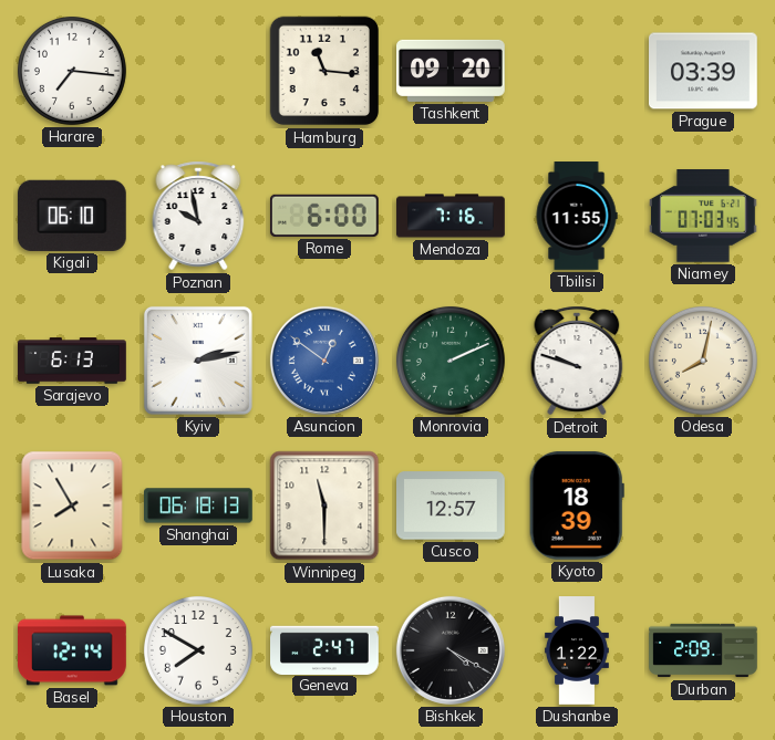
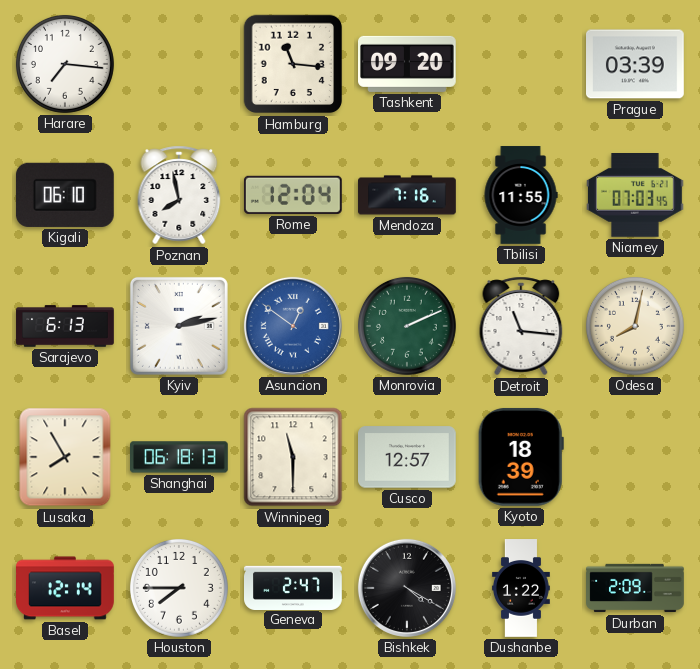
Poznan: 9:58 -> 7:58 (179, 195)
Rome: 6:00 -> 12:04 (293, 195)
Detroit: 9:48 -> 11:16 (521, 326)
Houston: 7:50 -> 7:45 (179, 588)
